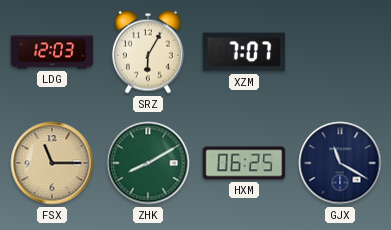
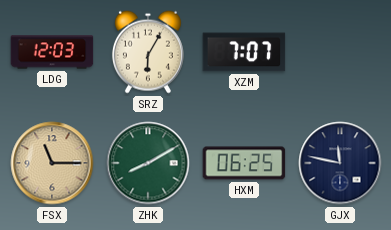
GJX: 11:20 -> 11:47 (340, 163)
